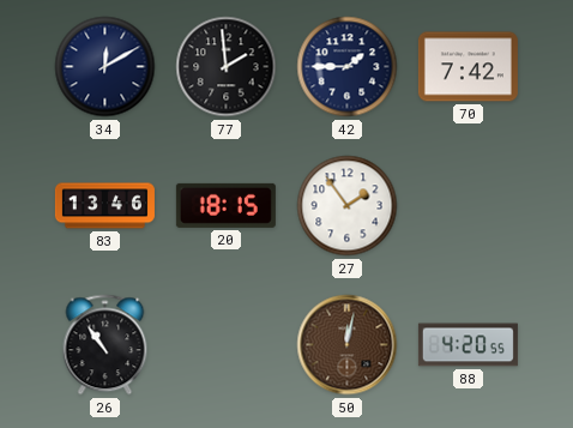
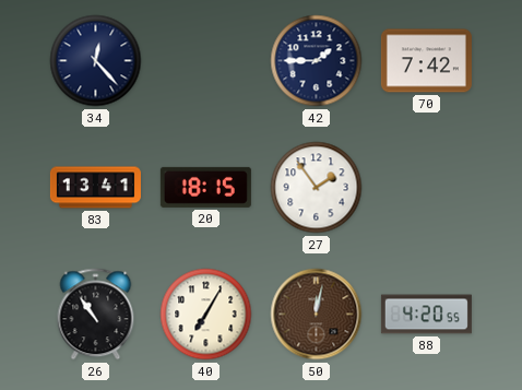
34: 12:10 -> 12:23 (96, 61)
77: 1:59 -> none (227, 67)
83: 13:46 -> 13:41 (95, 188)
40: none -> 7:05 (206, 315)
